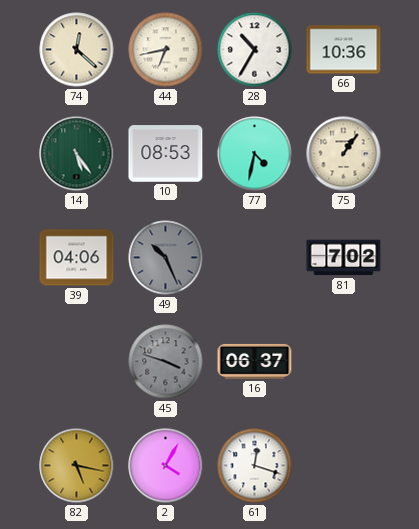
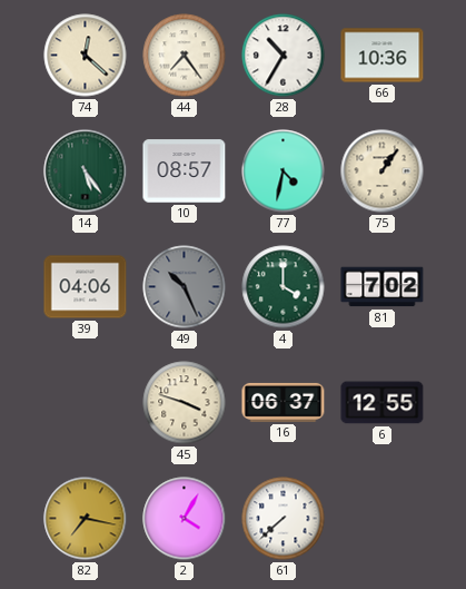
44: 6:43 -> 7:24 (185, 56)
10: 08:53 -> 08:57 (185, 171)
4: none -> 4:00 (284, 287)
45 dial: grey -> cream (185, 403)
6: none -> 12:55 (383, 403)
82: 5:17 -> 7:17 (86, 519)
61: 12:18 -> 7:38 (284, 519)
